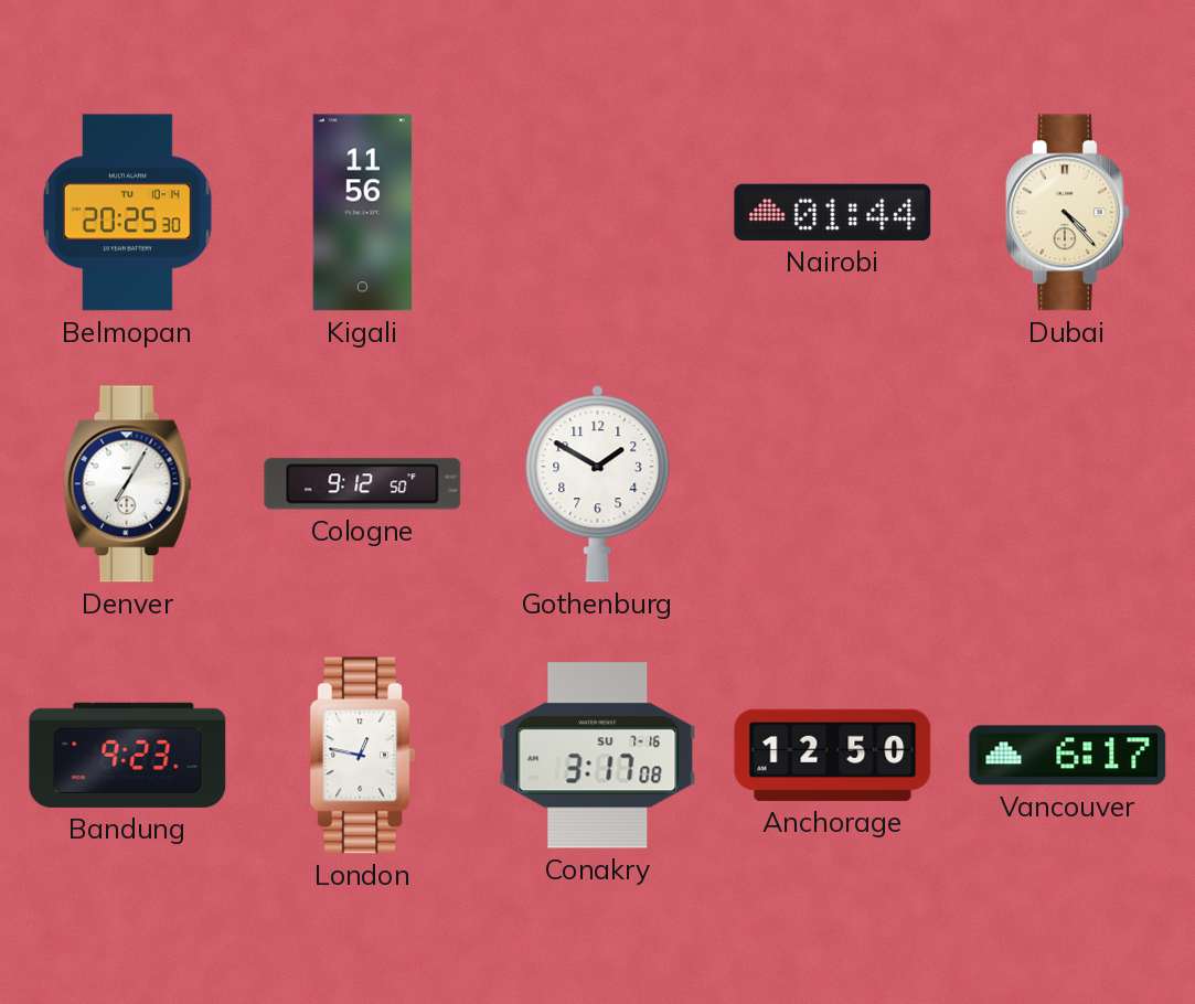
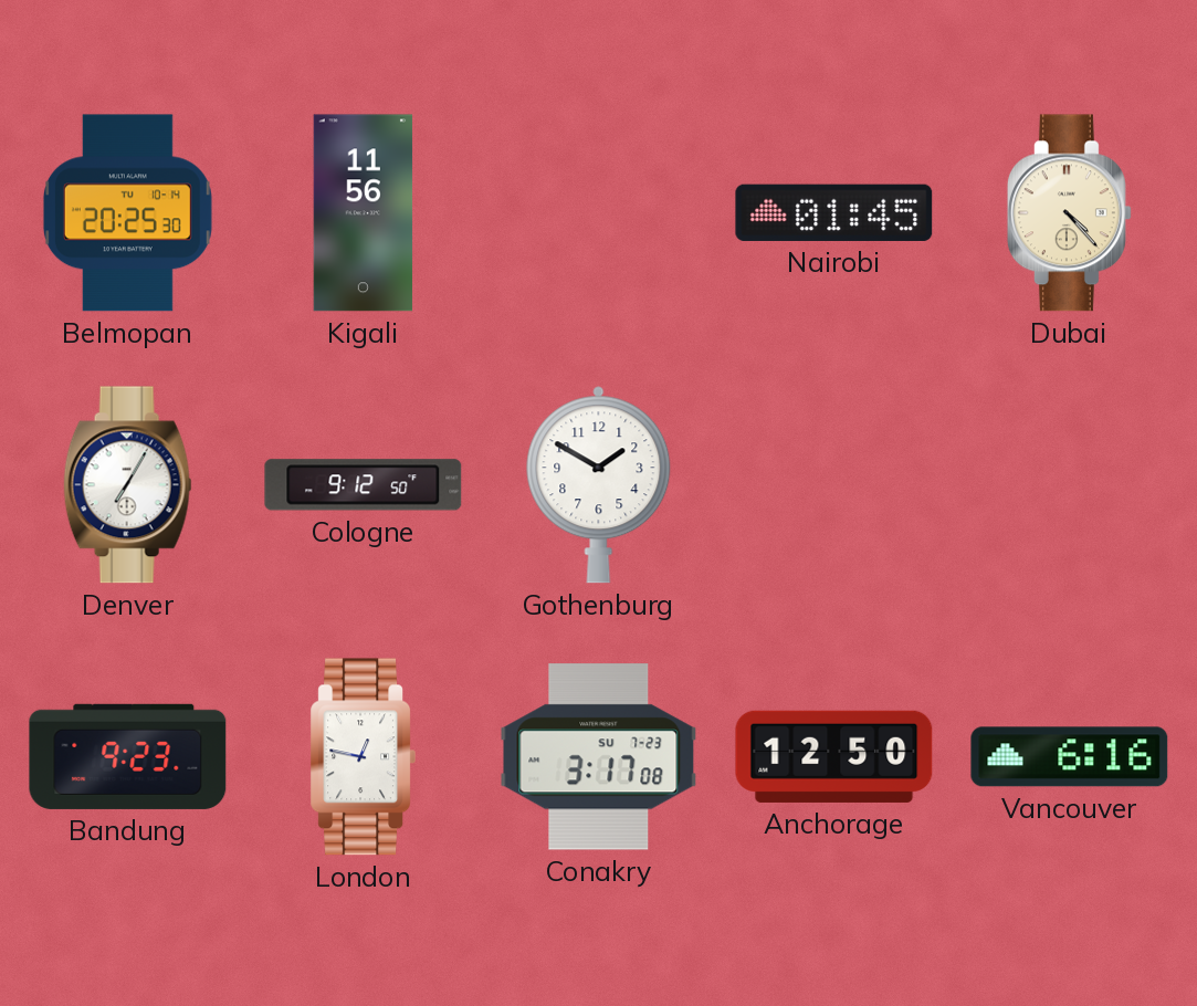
Nairobi: 01:44 -> 01:45 (834, 212)
Conakry date: SU 7-16 -> SU 7-23 (599, 757)
Vancouver: 6:17 -> 6:16 (1070, 757)
